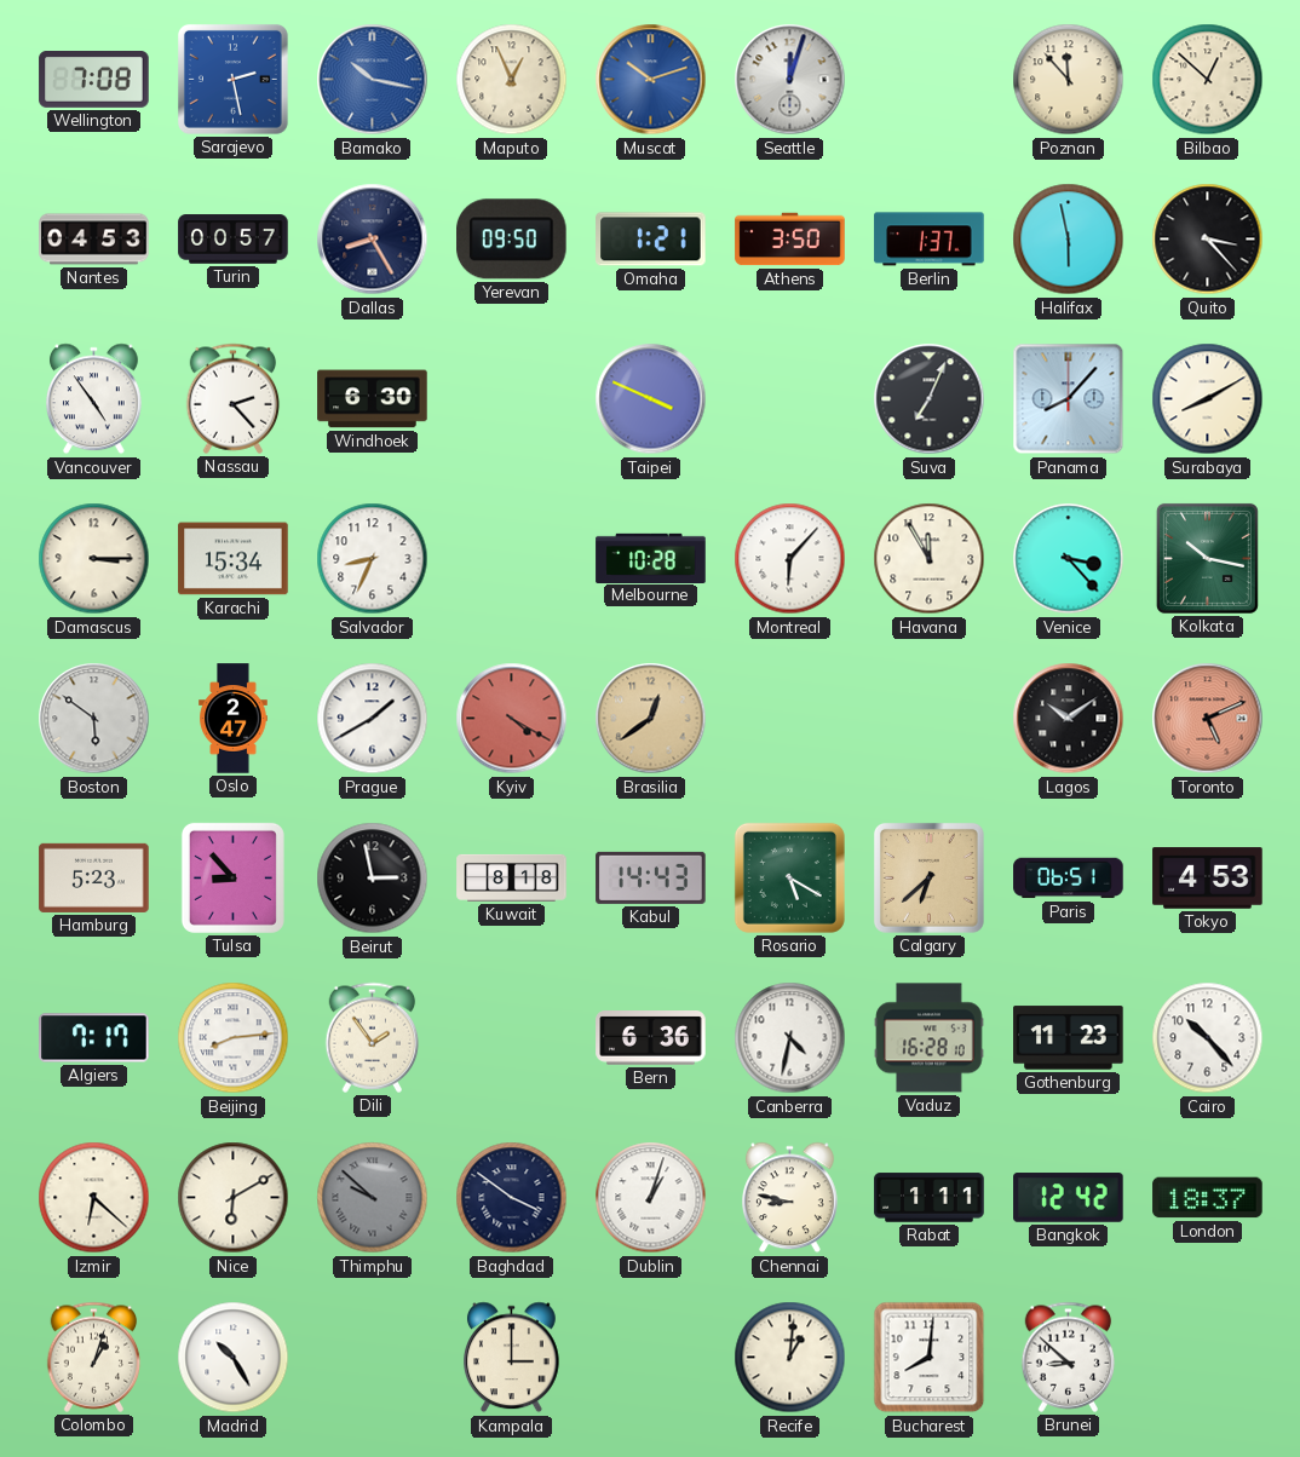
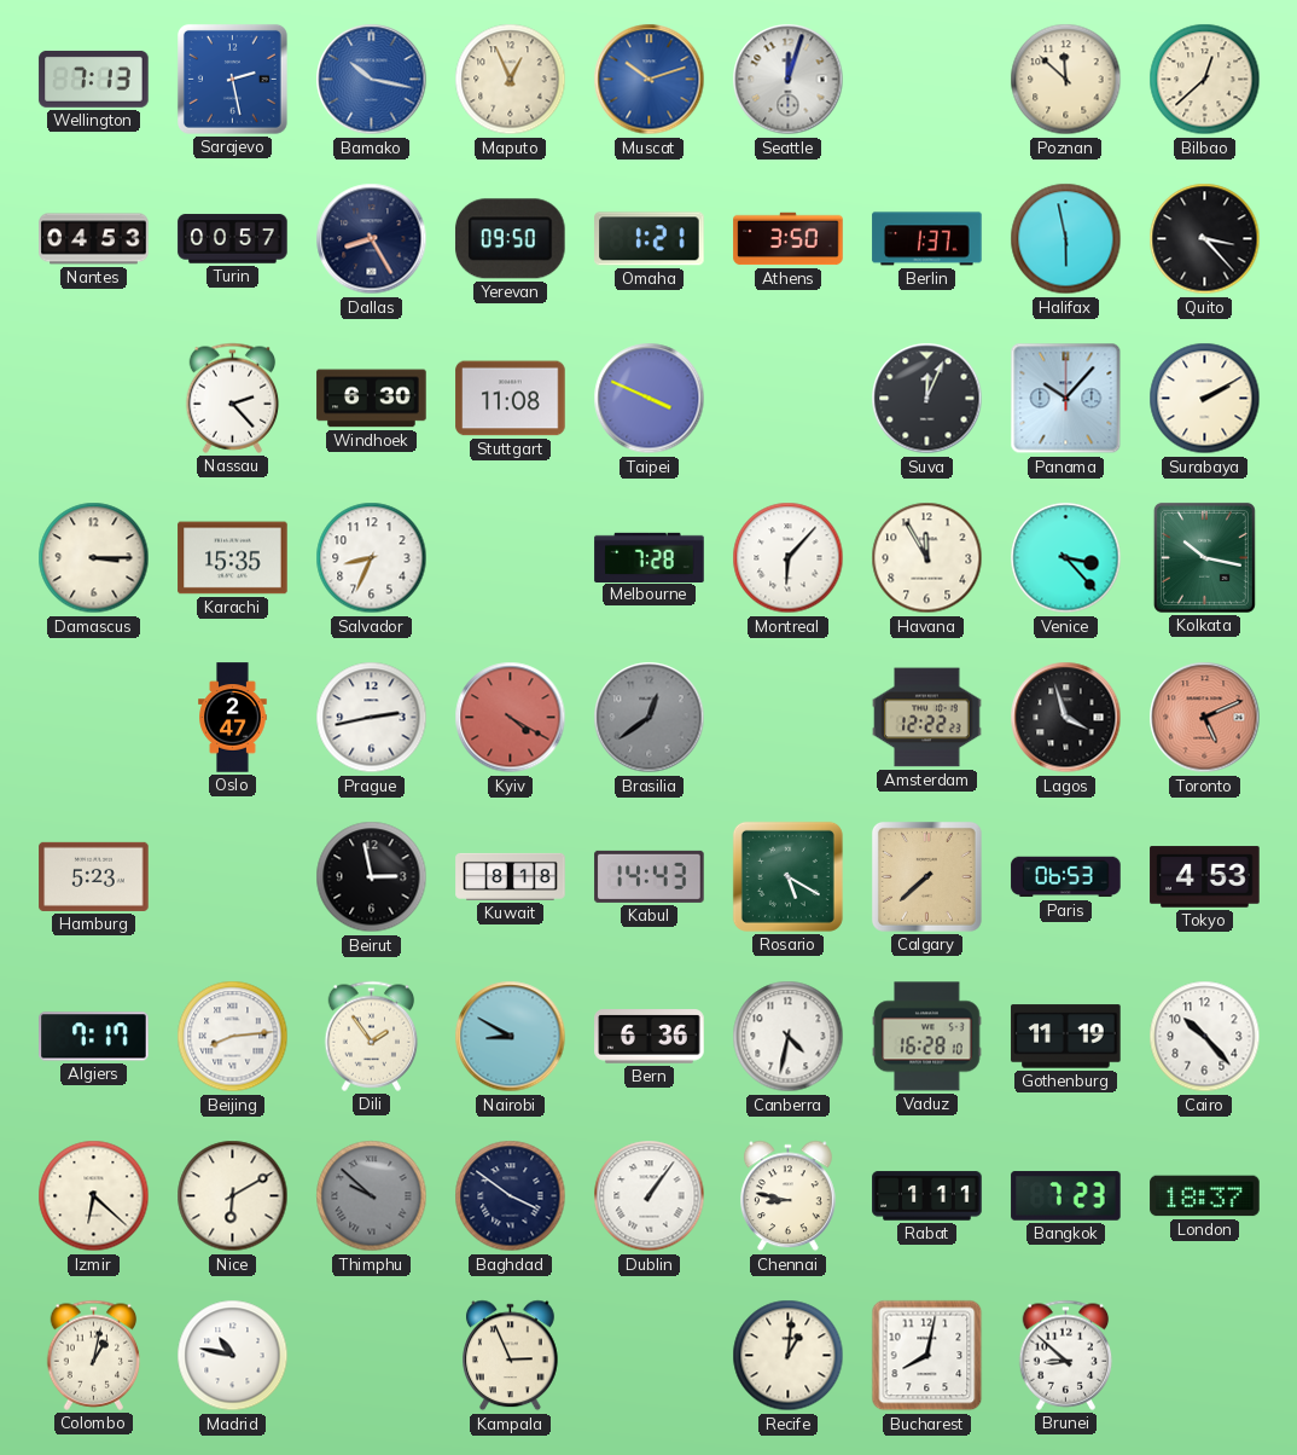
Wellington: 7:08 -> 7:13 (94, 80)
Poznan: 11:53 -> 11:52 (1066, 80)
Bilbao: 12:52 -> 12:38 (1205, 80)
Vancouver: 4:54 -> none (94, 399)
Stuttgart: none -> 11:08 (511, 399)
Suva: 7:04 -> 12:04 (927, 399)
Panama: 8:07 -> 10:07 (1066, 399)
Surabaya: 8:10 -> 2:10 (1205, 399)
Karachi: 15:34 -> 15:35 (233, 558)
Melbourne: 10:28 -> 7:28 (650, 557)
Boston: 5:51 -> none (94, 719)
Prague: 1:40 -> 2:43 (372, 718)
Brasilia dial: champagne -> grey (650, 718)
Amsterdam: none -> 12:22 (927, 718)
Lagos: 10:09 -> 3:57 (1066, 718)
Tulsa: 8:53 -> none (232, 877)
Calgary: 6:38 -> 7:38 (926, 876)
Paris: 06:51 -> 06:53 (1066, 877)
Nairobi: none -> 8:50 (511, 1037)
Gothenburg: 11:23 -> 11:19 (1066, 1037)
Dublin: 1:03 -> 1:06 (650, 1196)
Bangkok: 12:42 -> 7:23 (1066, 1196)
Colombo: 1:03 -> 1:02 (94, 1355)
Madrid: 10:25 -> 10:47 (233, 1356)
Kampala: 3:00 -> 2:56 (511, 1356)
Bucharest: 8:01 -> 8:02 (927, 1356)
